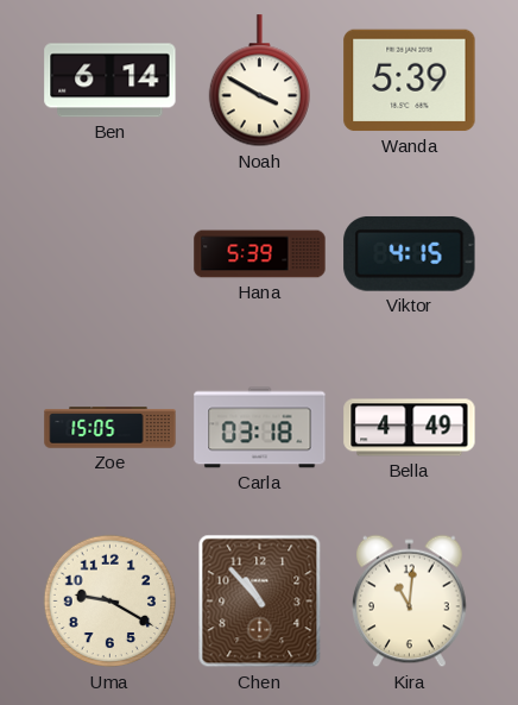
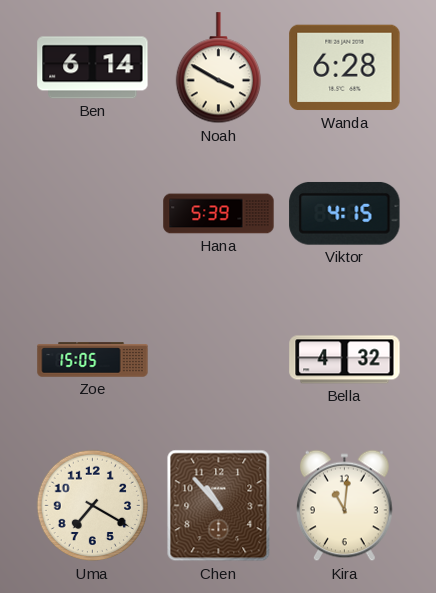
Wanda: 5:39 -> 6:28 (345, 68)
Carla: 03:18 -> none (260, 428)
Bella: 4:49 -> 4:32 (345, 360)
Uma: 9:20 -> 7:20 (93, 506)
